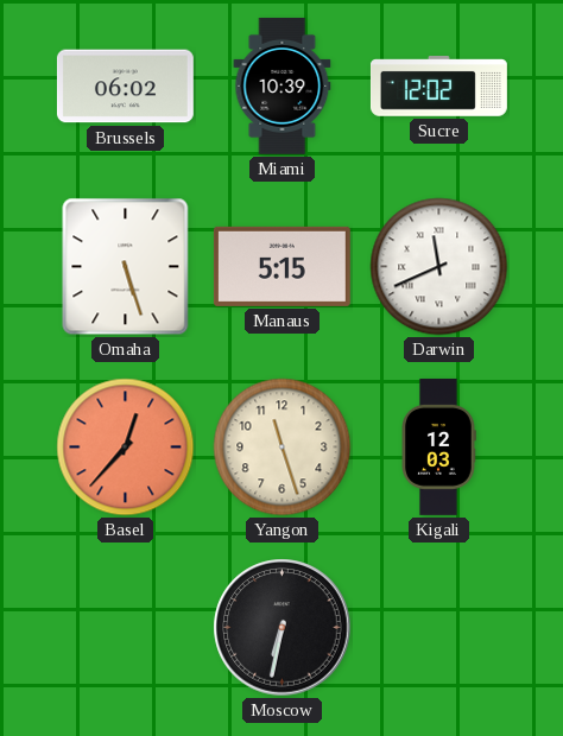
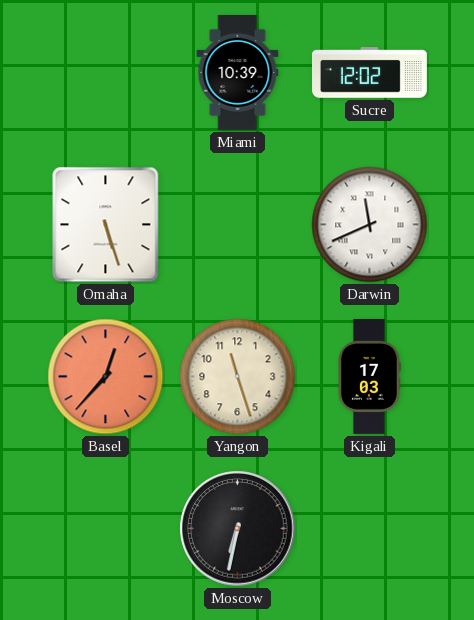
Brussels: 06:02 -> none (125, 87)
Manaus: 5:15 -> none (281, 266)
Kigali: 12:03 -> 17:03 (369, 376)
